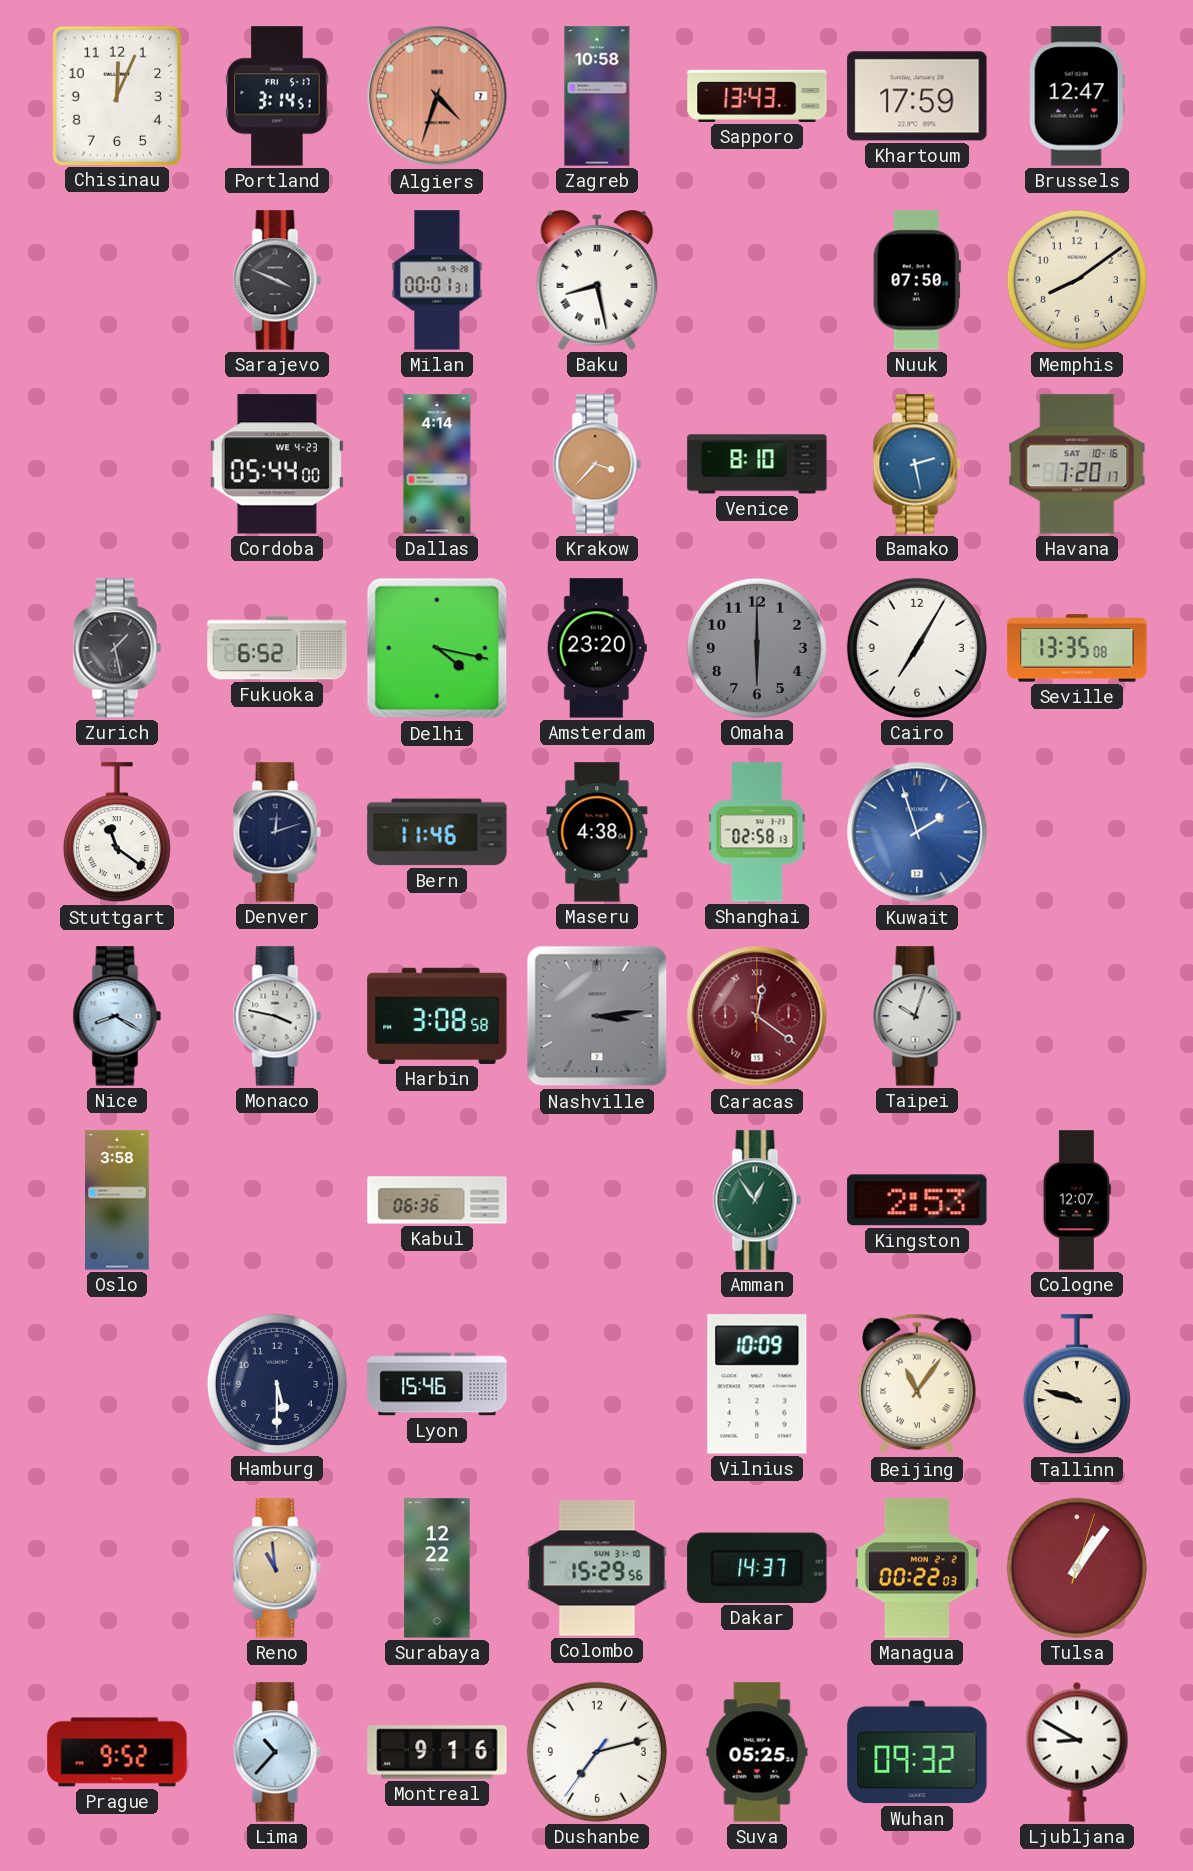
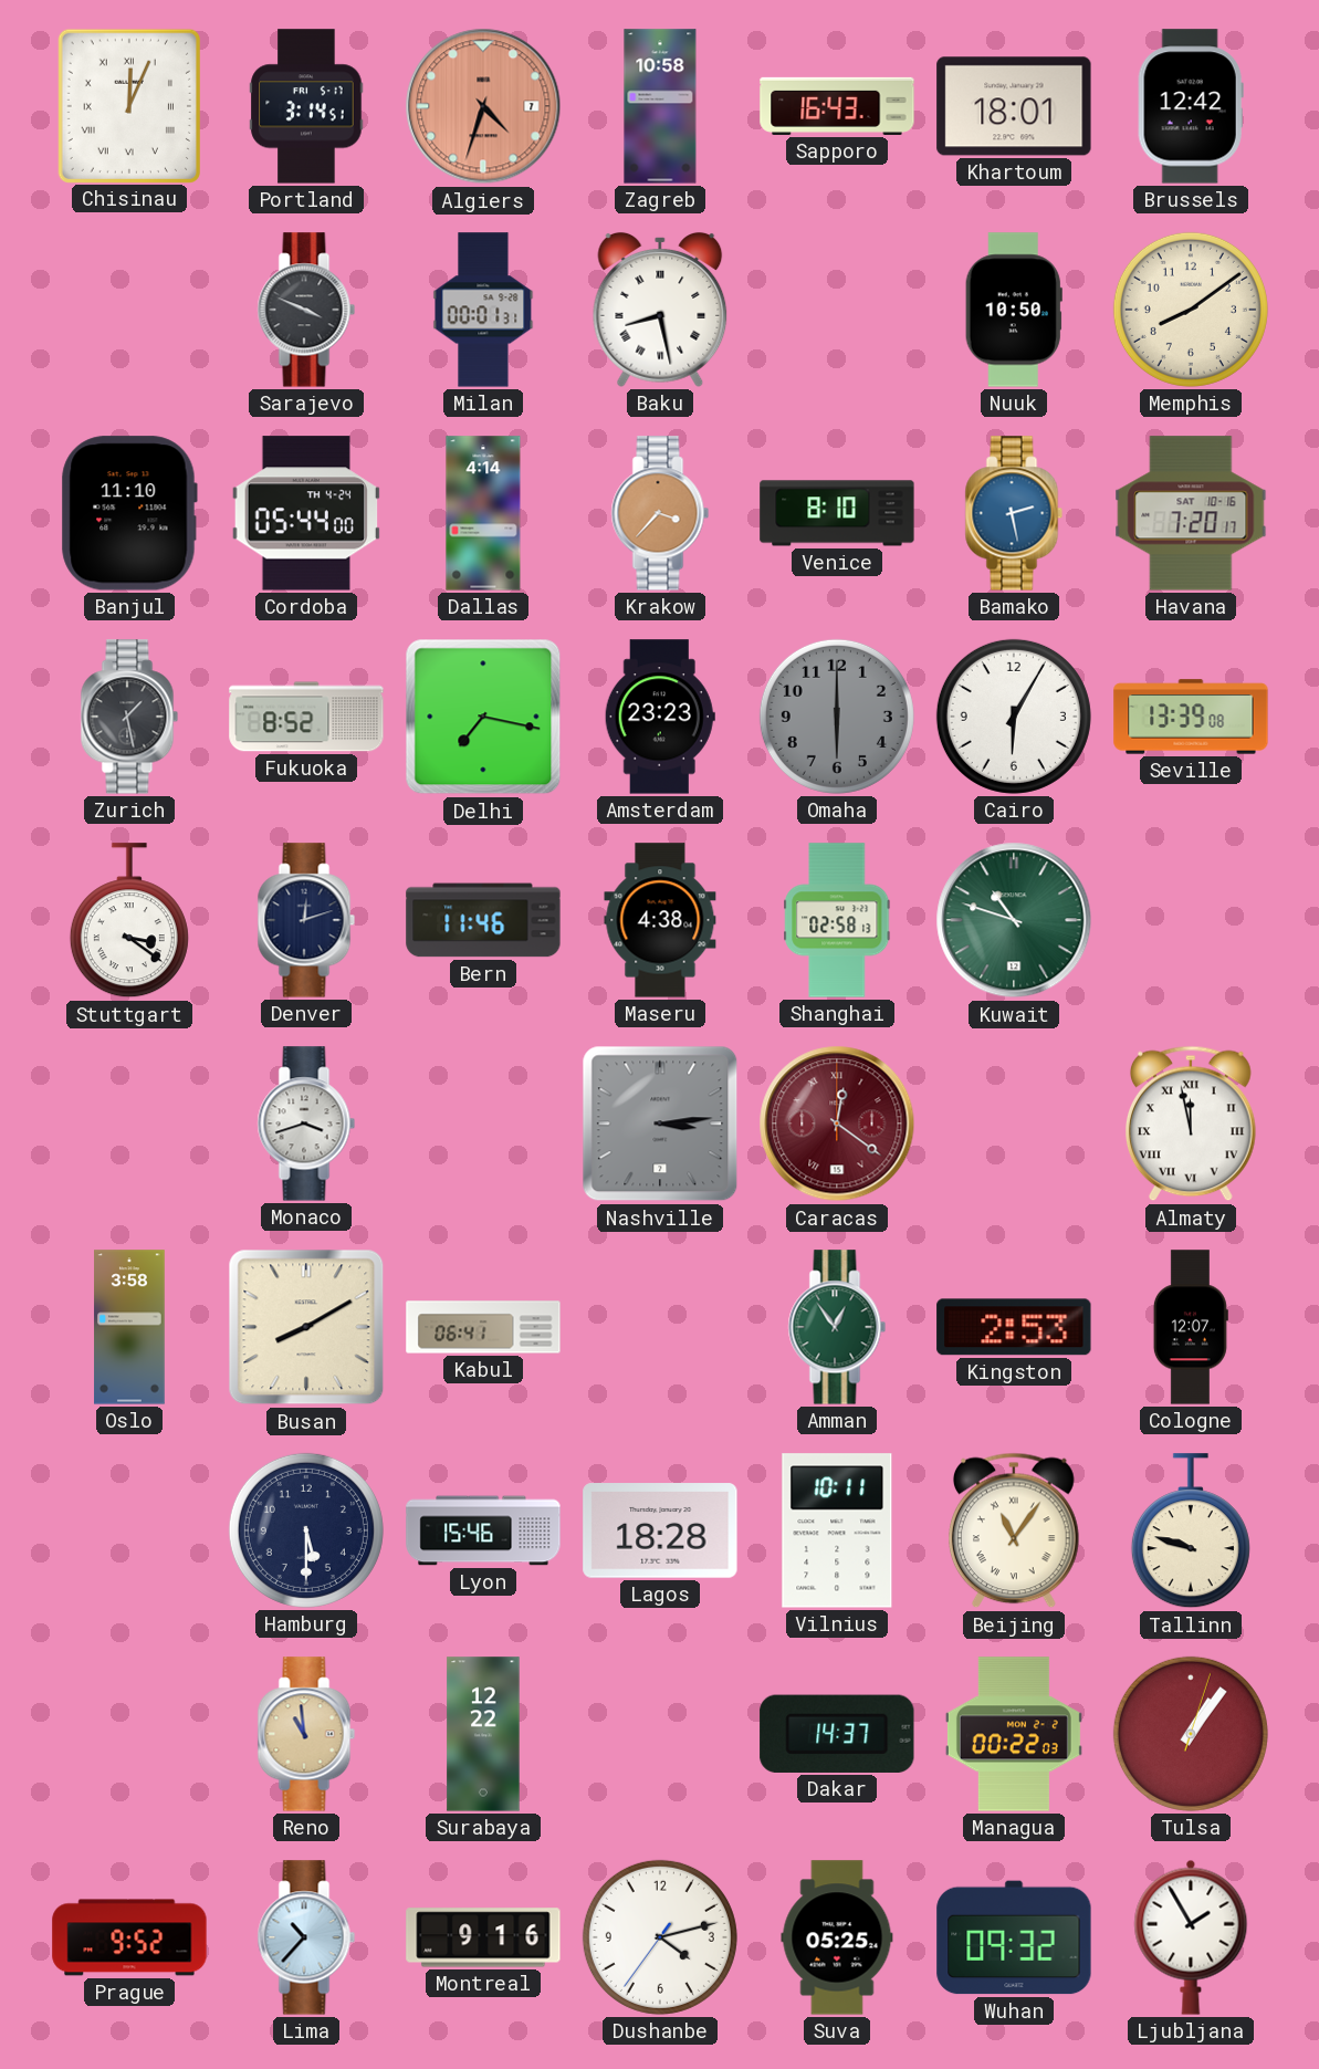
Chisinau numerals: Arabic -> Roman (129, 105)
Sapporo: 13:43 -> 16:43 (837, 106)
Khartoum: 17:59 -> 18:01 (1014, 106)
Brussels: 12:47 -> 12:42 (1191, 106)
Nuuk: 07:50 -> 10:50 (1014, 310)
Banjul: none -> 11:10 (129, 513)
Cordoba date: WE 4-23 -> TH 4-24 (306, 513)
Fukuoka: 6:52 -> 8:52 (306, 717)
Delhi: 4:17 -> 7:17 (483, 717)
Amsterdam: 23:20 -> 23:23 (660, 717)
Cairo: 7:05 -> 6:05 (1014, 717)
Seville: 13:35 -> 13:39 (1191, 717)
Stuttgart: 11:21 -> 3:21 (129, 921)
Kuwait: 1:57 -> 10:48 (1014, 920)
Kuwait dial: blue -> green (1014, 920)
Nice: 8:20 -> none (117, 1016)
Monaco: 3:47 -> 3:42 (306, 1124)
Harbin: 3:08 -> none (437, 1016)
Taipei: 10:03 -> none (917, 1016)
Almaty: none -> 11:58 (1192, 1124)
Busan: none -> 8:10 (306, 1327)
Kabul: 06:36 -> 06:41 (483, 1327)
Lagos: none -> 18:28 (660, 1530)
Vilnius: 10:09 -> 10:11 (837, 1530)
Colombo: 15:29 -> none (597, 1568)
Dushanbe: 7:12 -> 4:12 (660, 1937)
Ljubljana: 8:50 -> 1:55 (1191, 1937)
